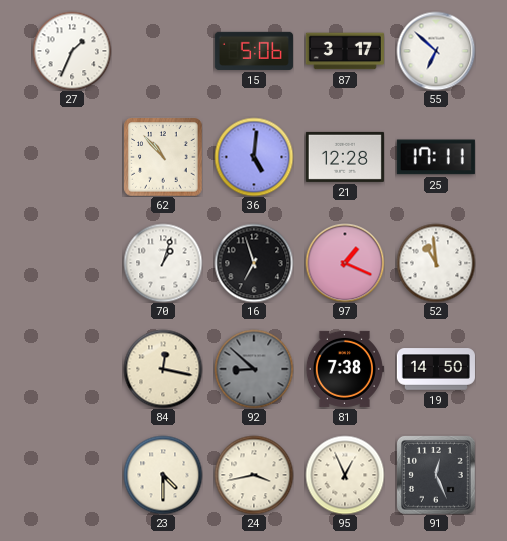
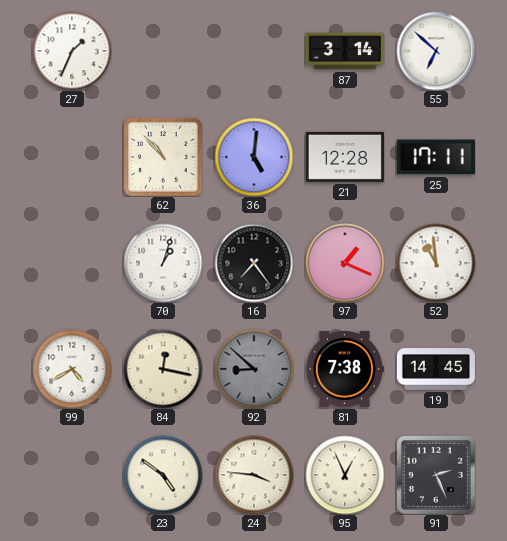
15: 5:06 -> none (254, 51)
87: 3:17 -> 3:14 (345, 51)
16: 6:57 -> 7:24 (254, 263)
99: none -> 4:40 (72, 369)
19: 14:50 -> 14:45 (436, 369)
23: 4:30 -> 4:51 (163, 475)
24: 3:43 -> 3:46 (254, 475)
91: 12:26 -> 2:26 (436, 475)
